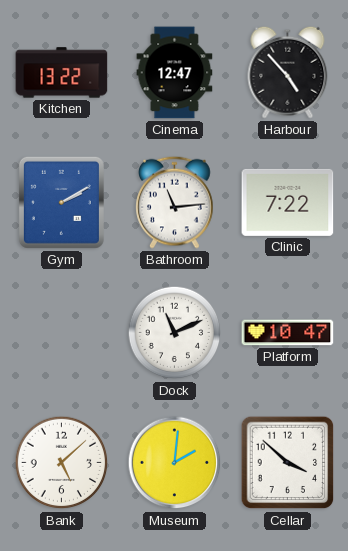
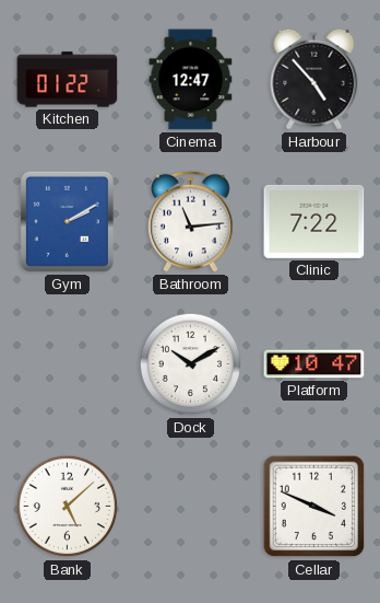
Kitchen: 13:22 -> 01:22 (68, 80)
Dock: 11:11 -> 10:10 (191, 364)
Museum: 2:01 -> none (175, 463)
Cellar: 3:52 -> 3:49 (314, 507)
